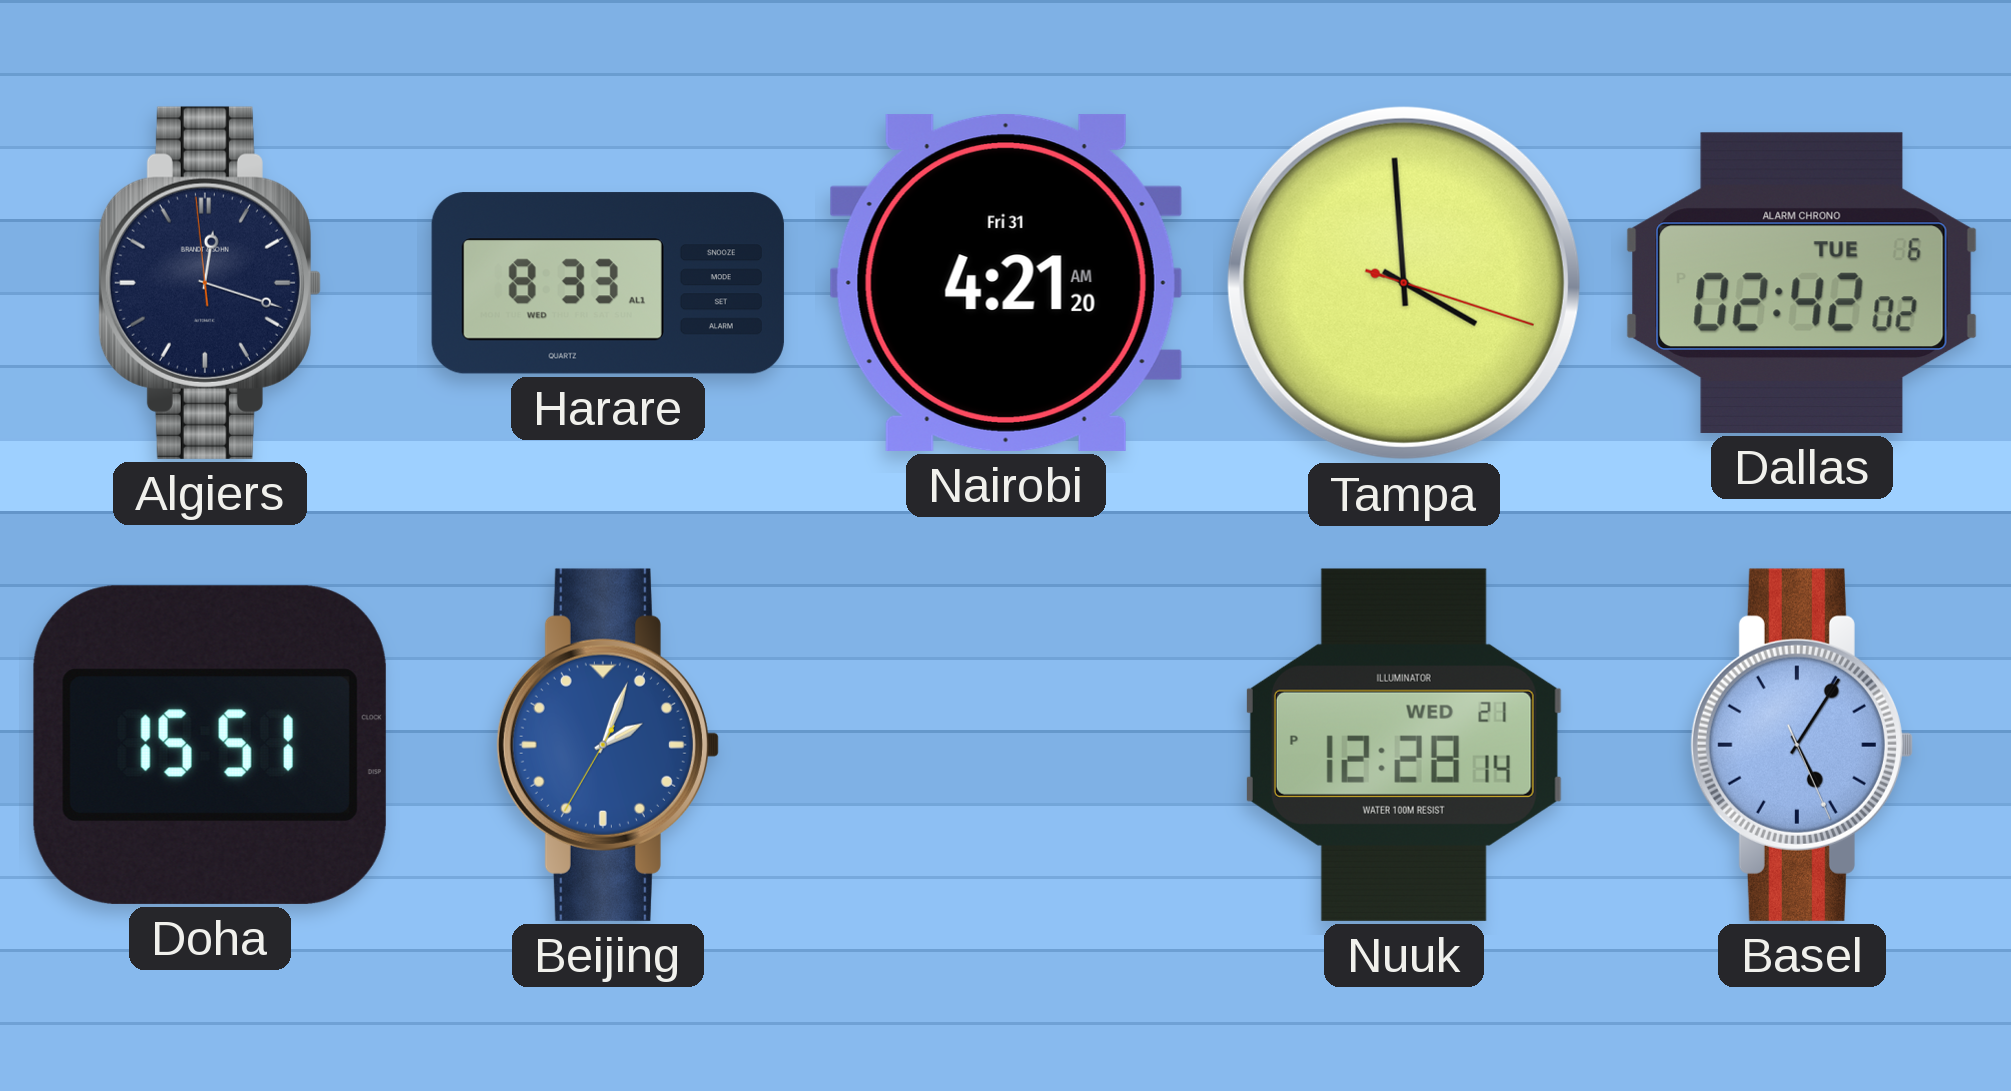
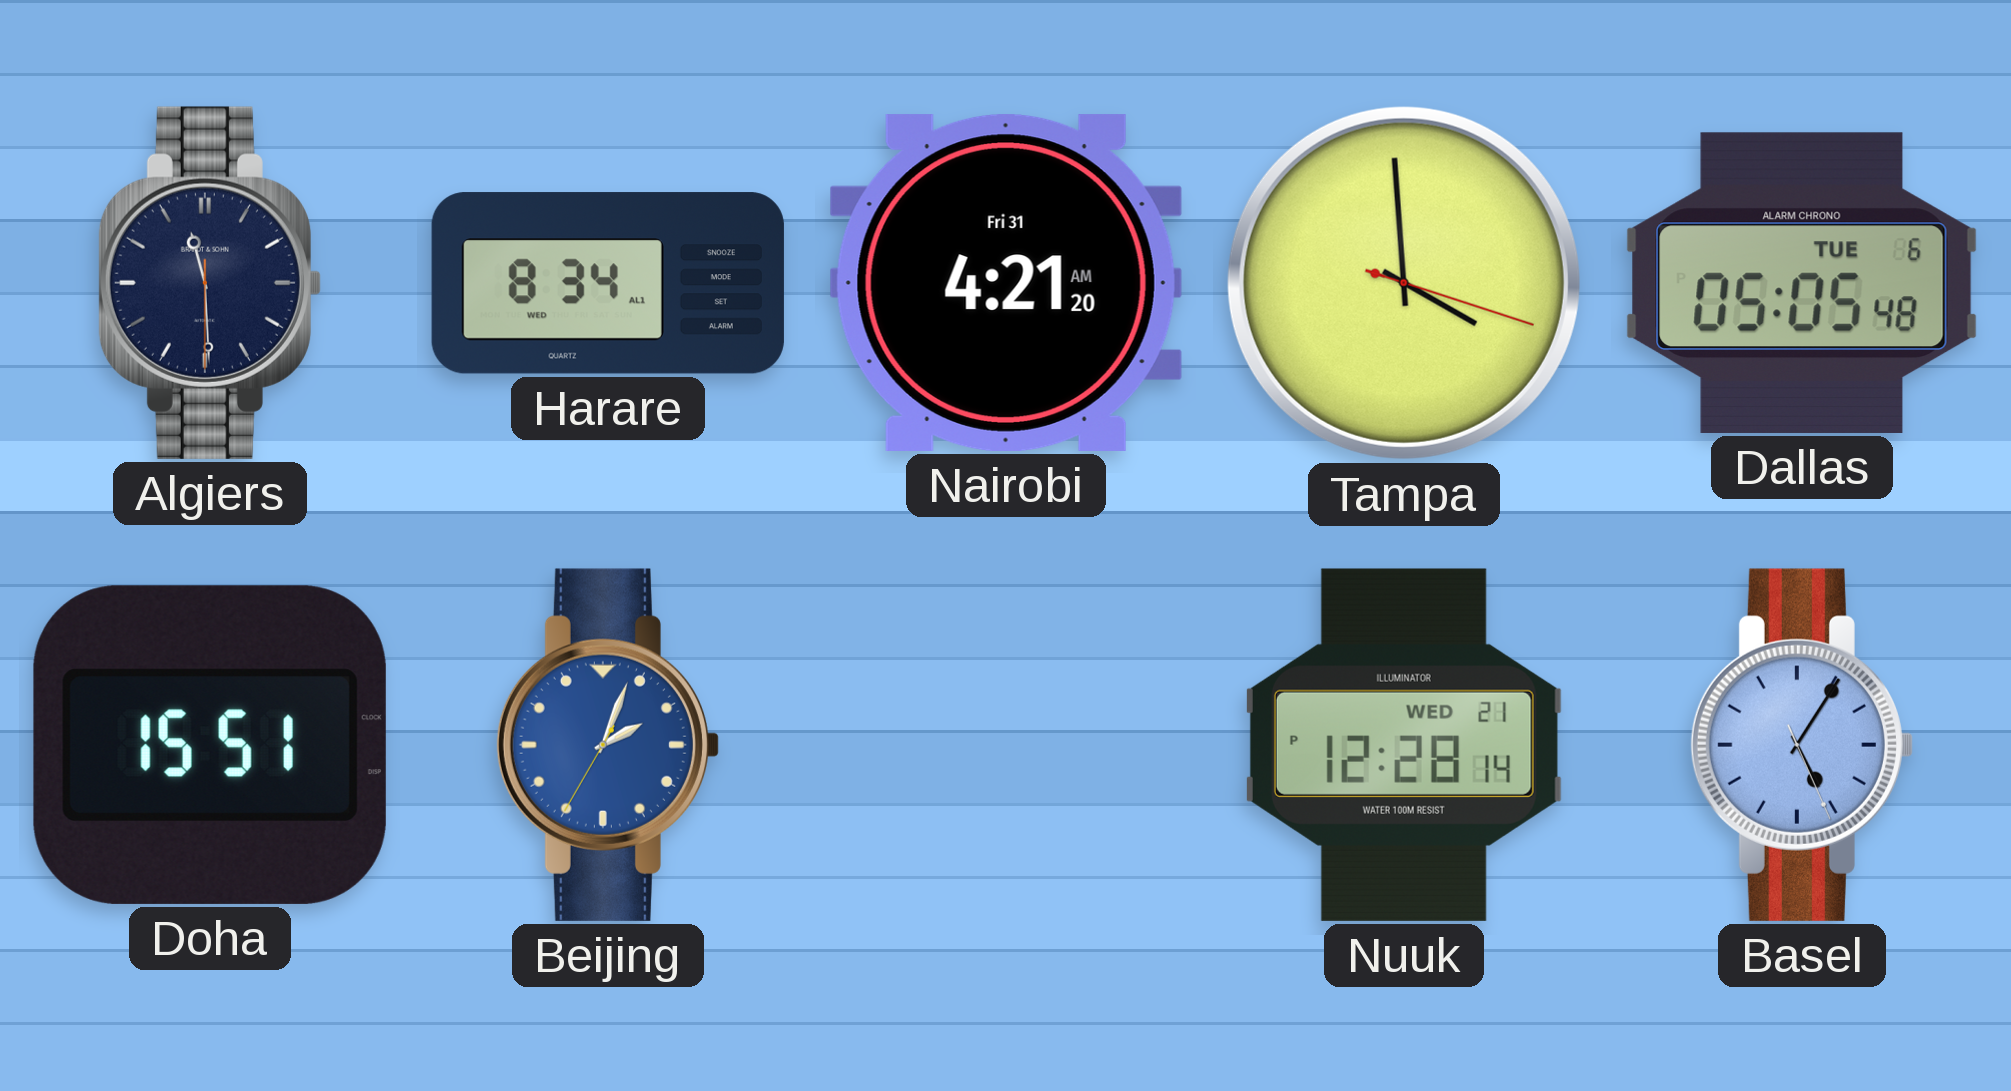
Algiers: 12:17 -> 11:29 (210, 283)
Harare: 8:33 -> 8:34 (608, 283)
Dallas: 02:42 -> 05:05 (1802, 283)
